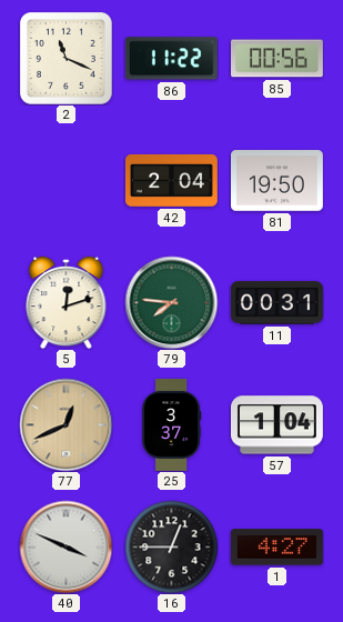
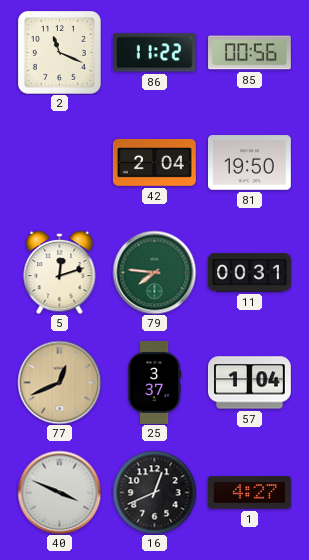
16: 12:45 -> 12:41 (154, 492)
